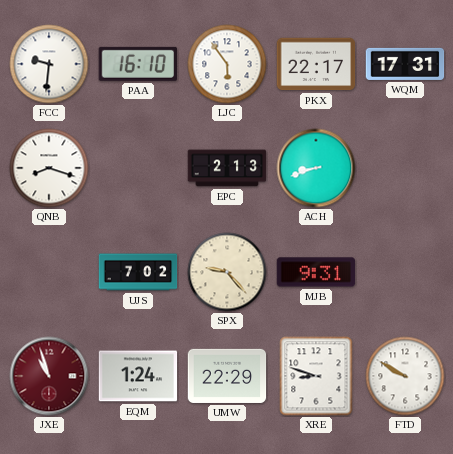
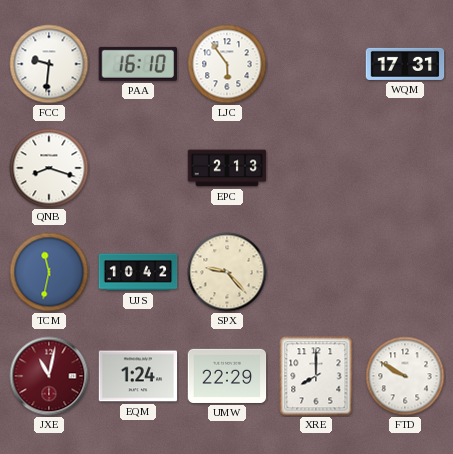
PKX: 22:17 -> none (316, 64)
ACH: 8:42 -> none (316, 168)
TCM: none -> 11:32 (49, 272)
UJS: 7:02 -> 10:42 (138, 272)
MJB: 9:31 -> none (316, 272)
JXE: 10:57 -> 11:02 (49, 376)
XRE: 8:48 -> 8:00 (316, 376)
